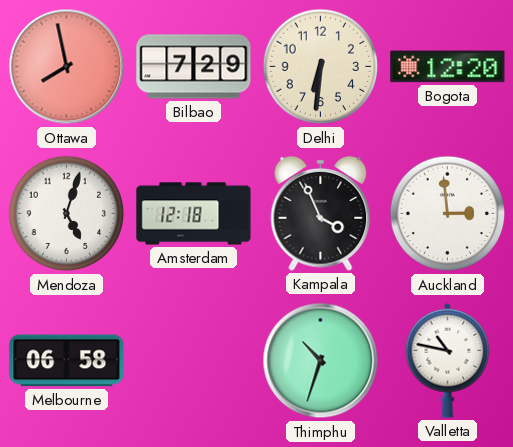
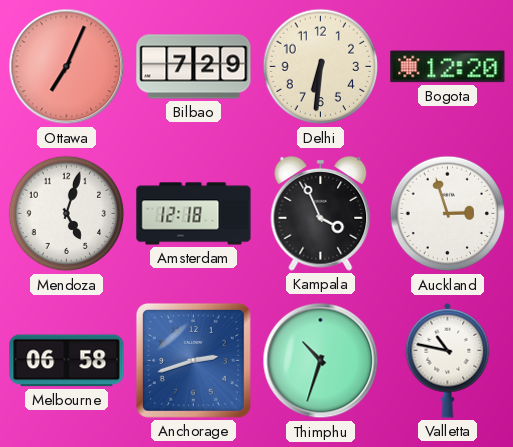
Ottawa: 7:58 -> 7:04 (67, 67)
Auckland: 2:59 -> 2:57 (448, 214)
Anchorage: none -> 2:42 (193, 360)
